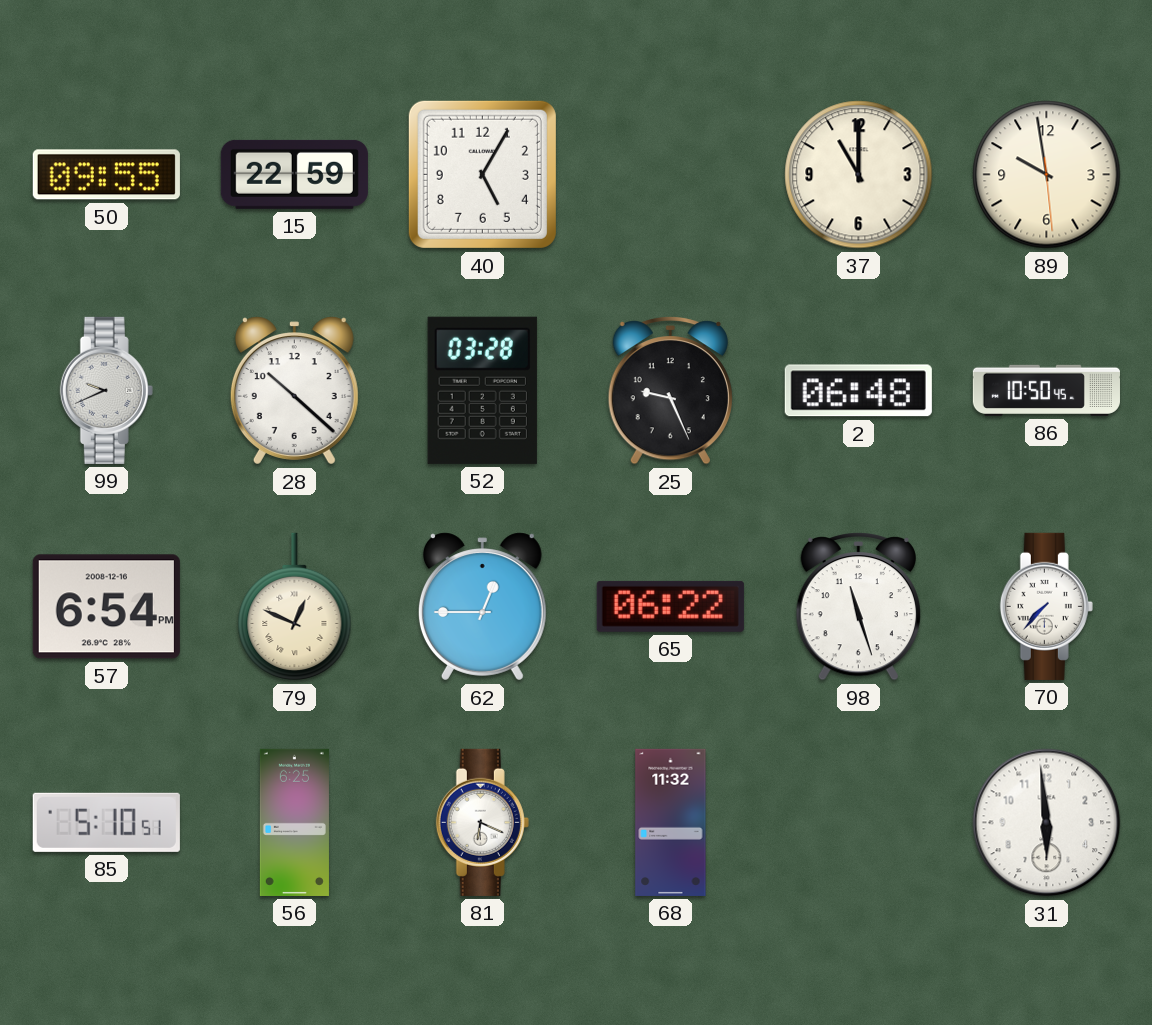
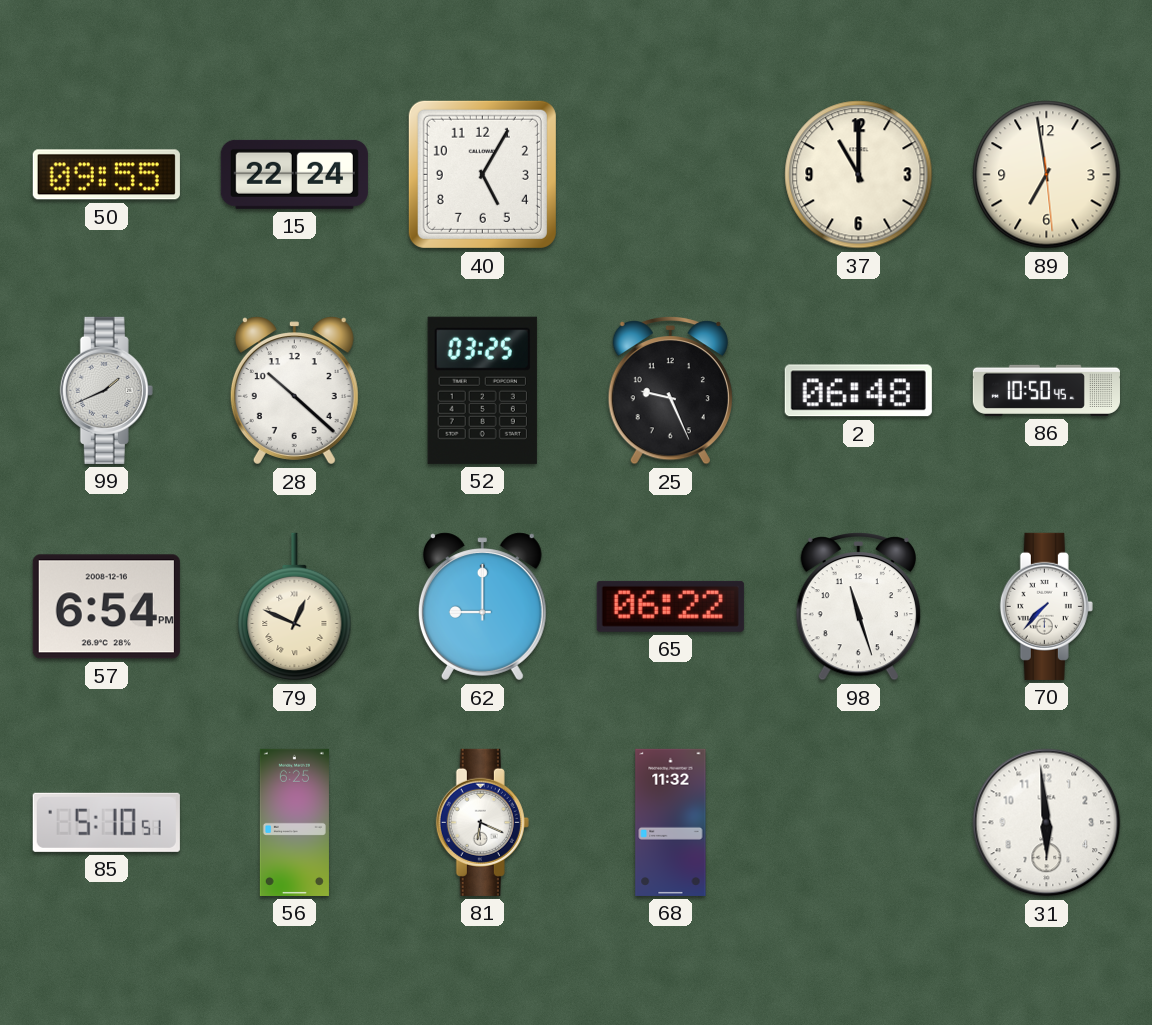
15: 22:59 -> 22:24 (294, 174)
89: 9:58 -> 6:58 (1047, 175)
99: 9:41 -> 1:41 (106, 390)
52: 03:28 -> 03:25 (482, 390)
62: 12:45 -> 9:00 (482, 607)
